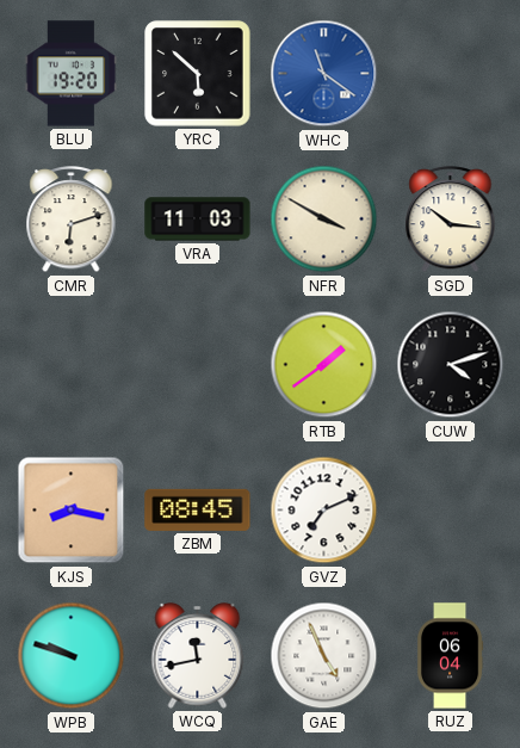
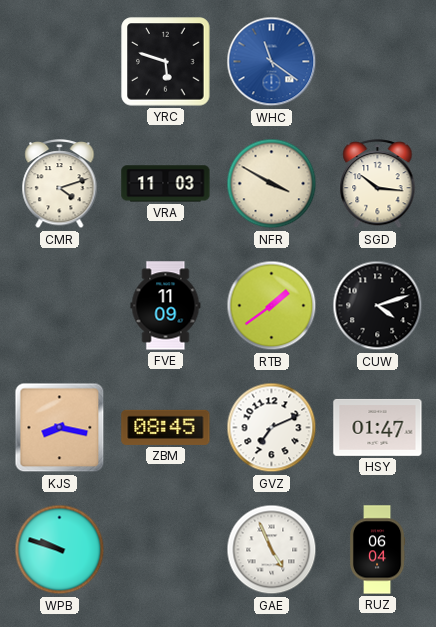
BLU: 19:20 -> none (72, 74)
YRC: 5:52 -> 5:48 (166, 62)
CMR: 6:12 -> 4:12 (60, 185)
FVE: none -> 11:09 (166, 306)
HSY: none -> 01:47 (378, 427)
WCQ: 11:43 -> none (198, 656)
